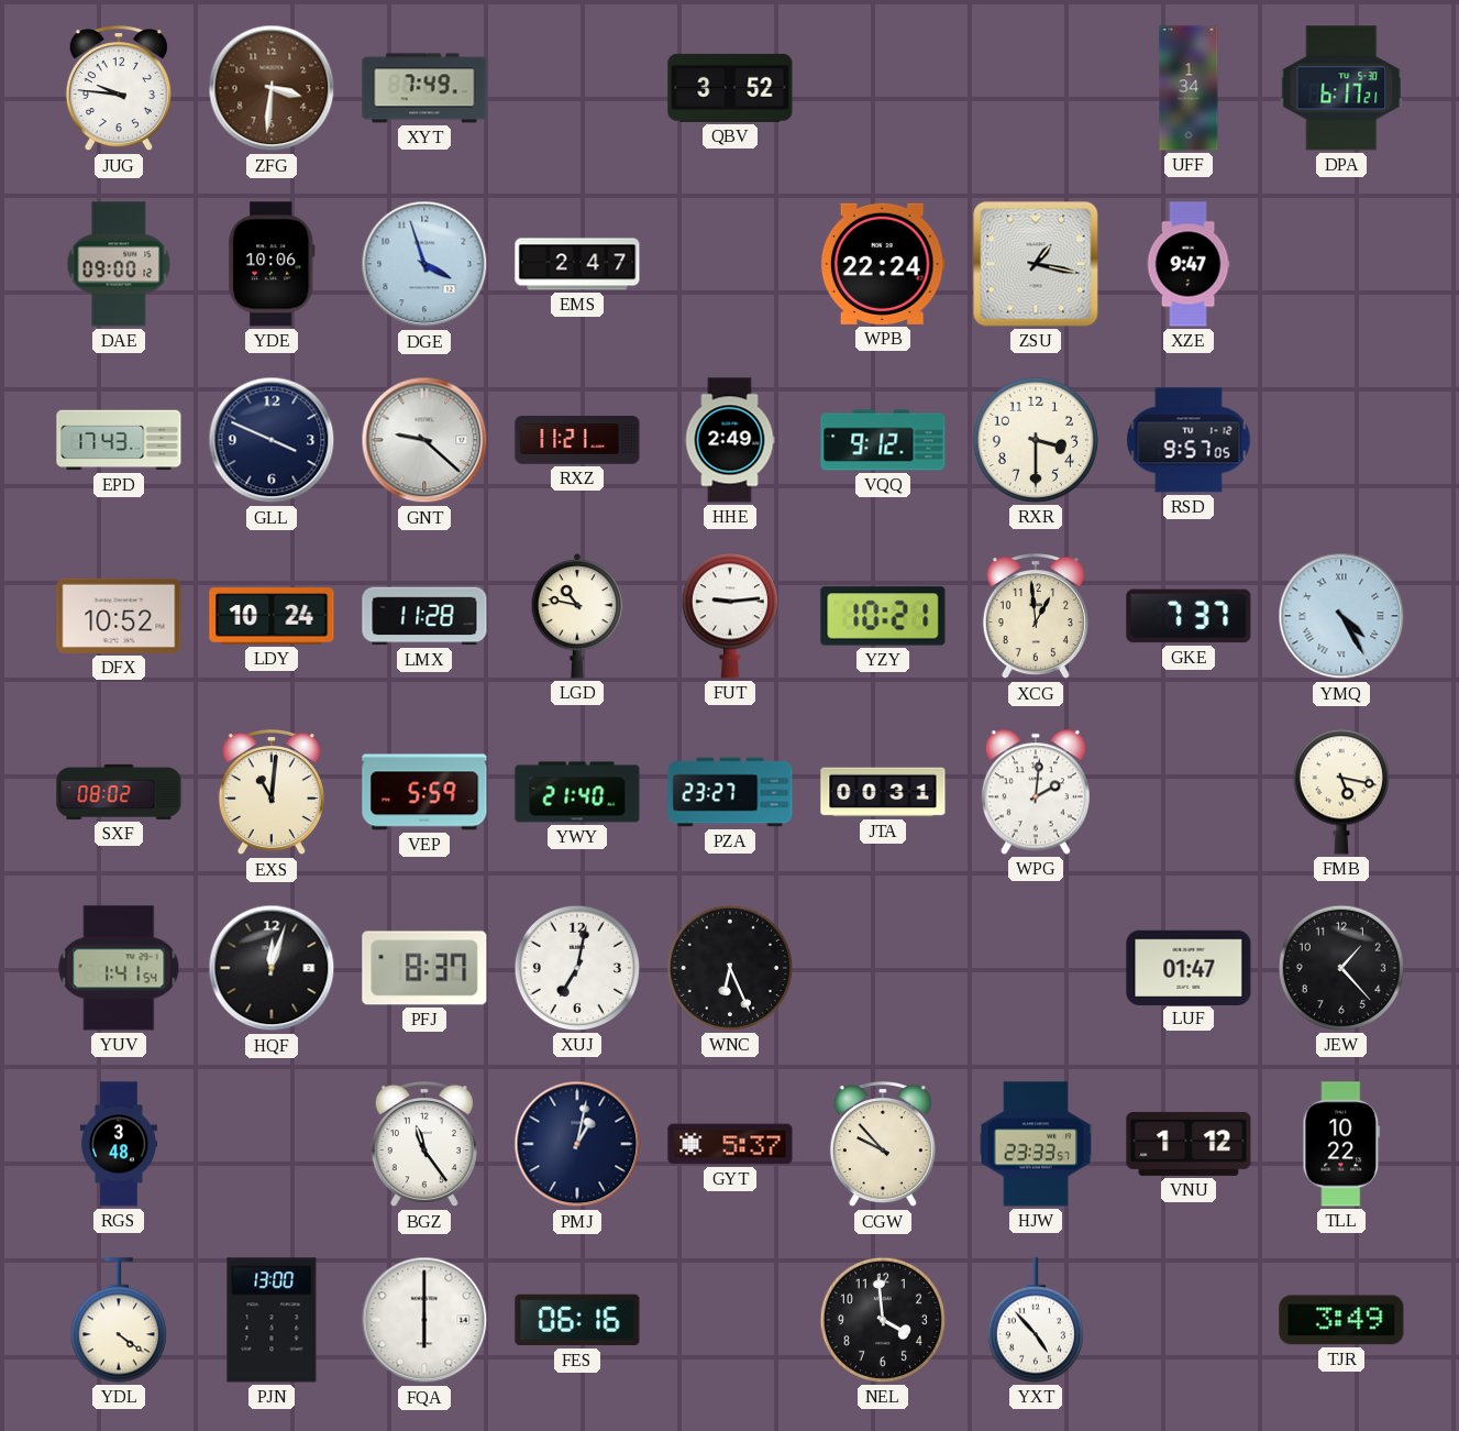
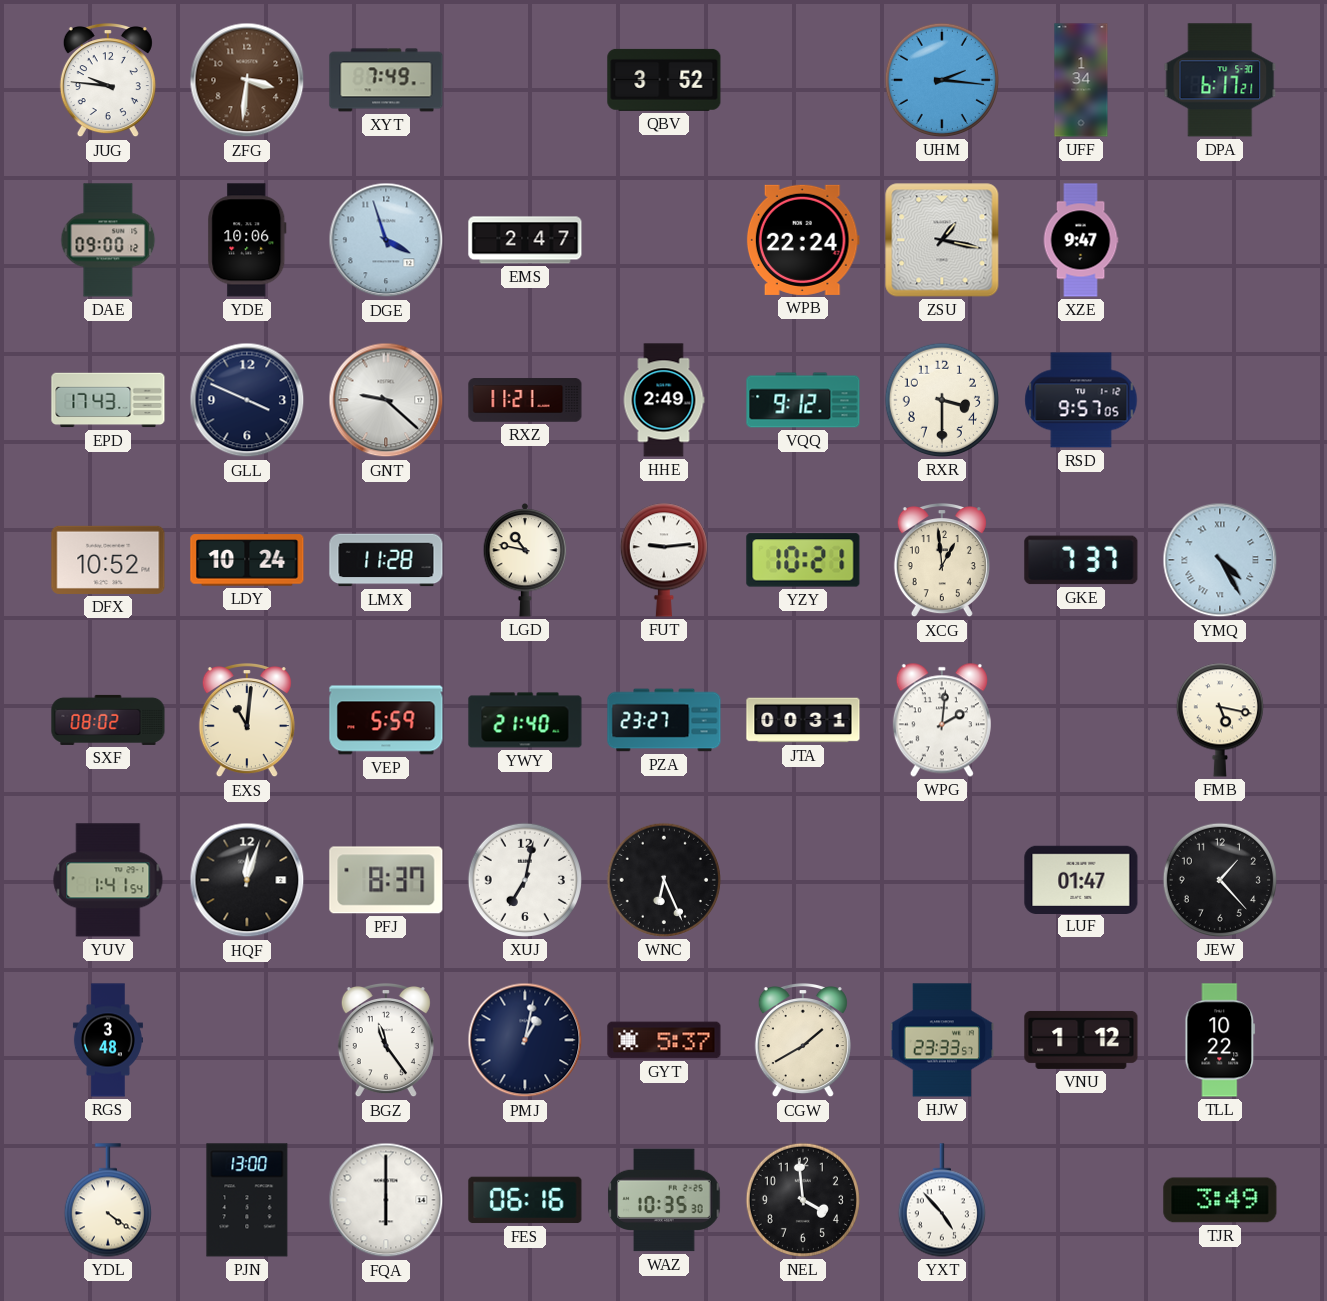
UHM: none -> 2:16 (942, 80)
CGW: 9:53 -> 1:40 (803, 1041)
WAZ: none -> 10:35 (664, 1200)
